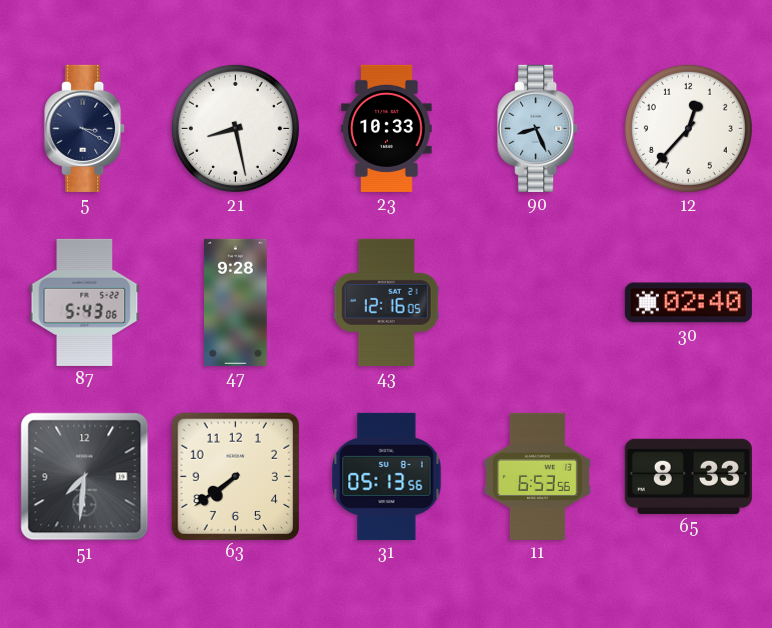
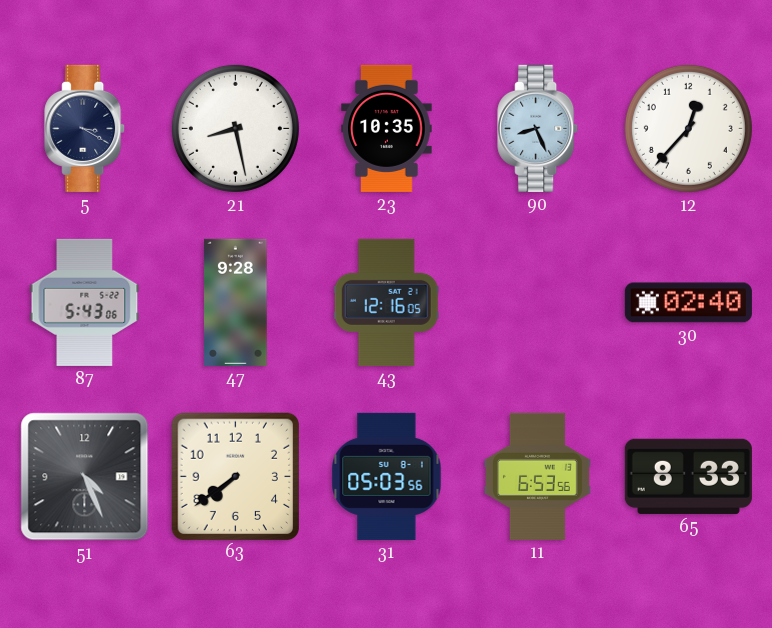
23: 10:33 -> 10:35 (387, 128)
51: 7:31 -> 4:26 (85, 477)
31: 05:13 -> 05:03 (387, 476)
